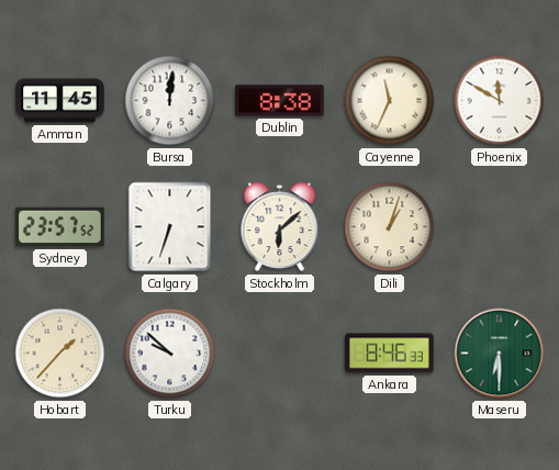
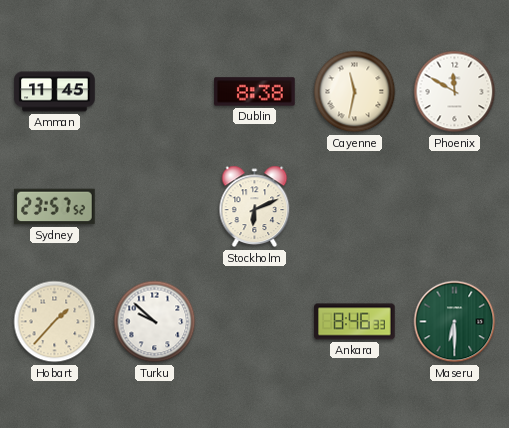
Bursa: 12:01 -> none (170, 101)
Cayenne: 11:34 -> 11:32 (355, 92)
Calgary: 6:33 -> none (170, 227)
Stockholm: 6:08 -> 6:11 (255, 207)
Dili: 1:03 -> none (390, 227)
